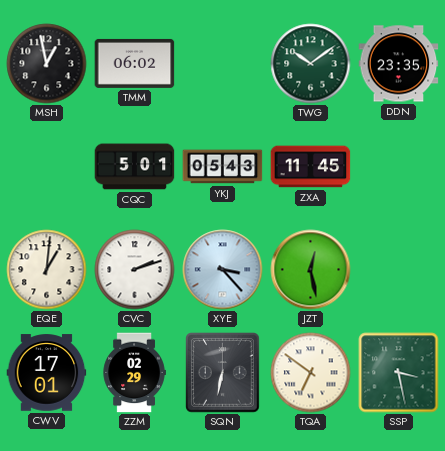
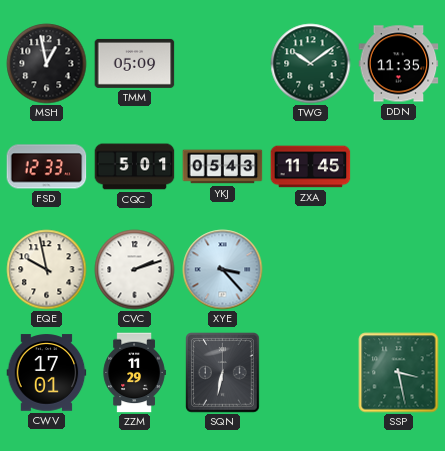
TMM: 06:02 -> 05:09 (135, 63)
DDN: 23:35 -> 11:35 (399, 64)
FSD: none -> 12:33 (47, 167)
EQE: 1:01 -> 9:58 (47, 270)
JZT: 12:28 -> none (311, 270)
ZZM: 02:29 -> 11:29 (134, 373)
TQA: 6:51 -> none (311, 373)
